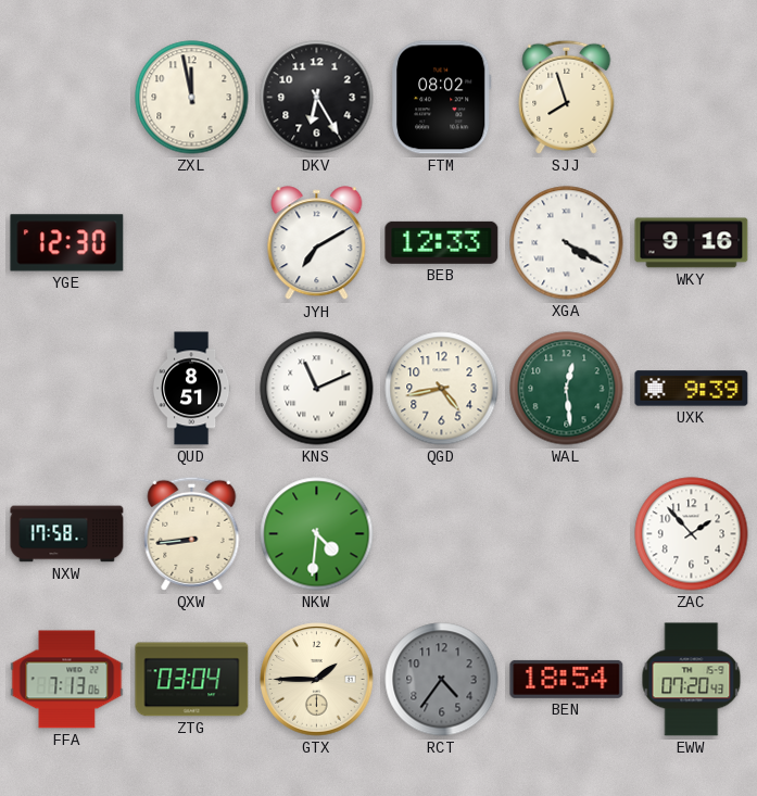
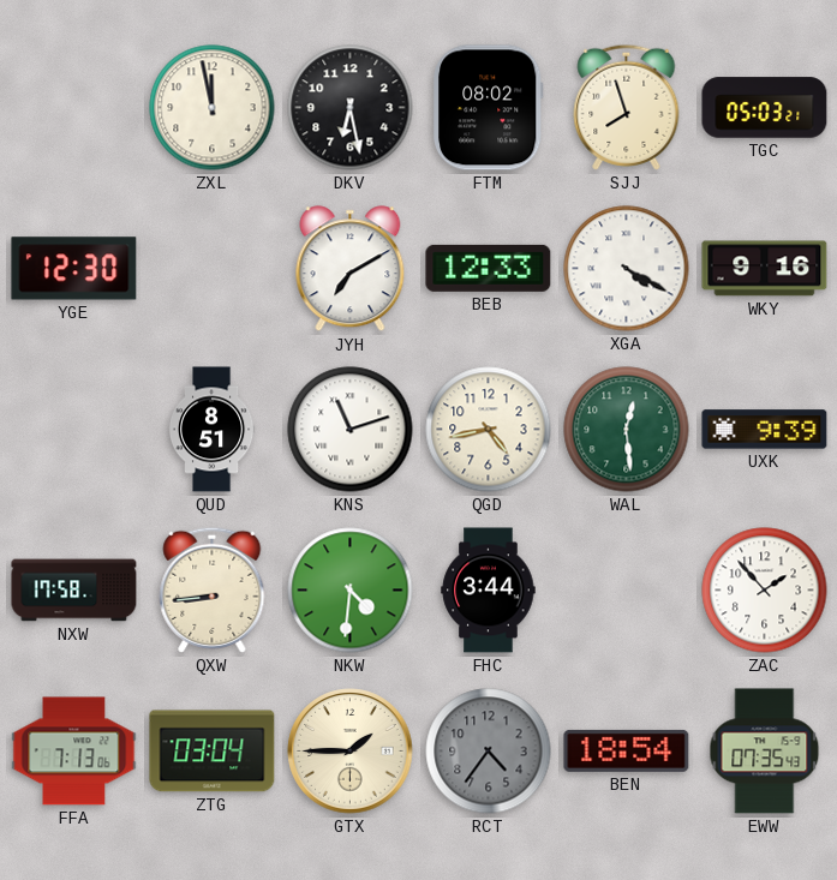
DKV: 6:25 -> 6:28 (351, 108)
TGC: none -> 05:03 (765, 108)
KNS: 11:11 -> 11:12 (351, 430)
FHC: none -> 3:44 (489, 591)
EWW: 07:20 -> 07:35 (765, 752)
